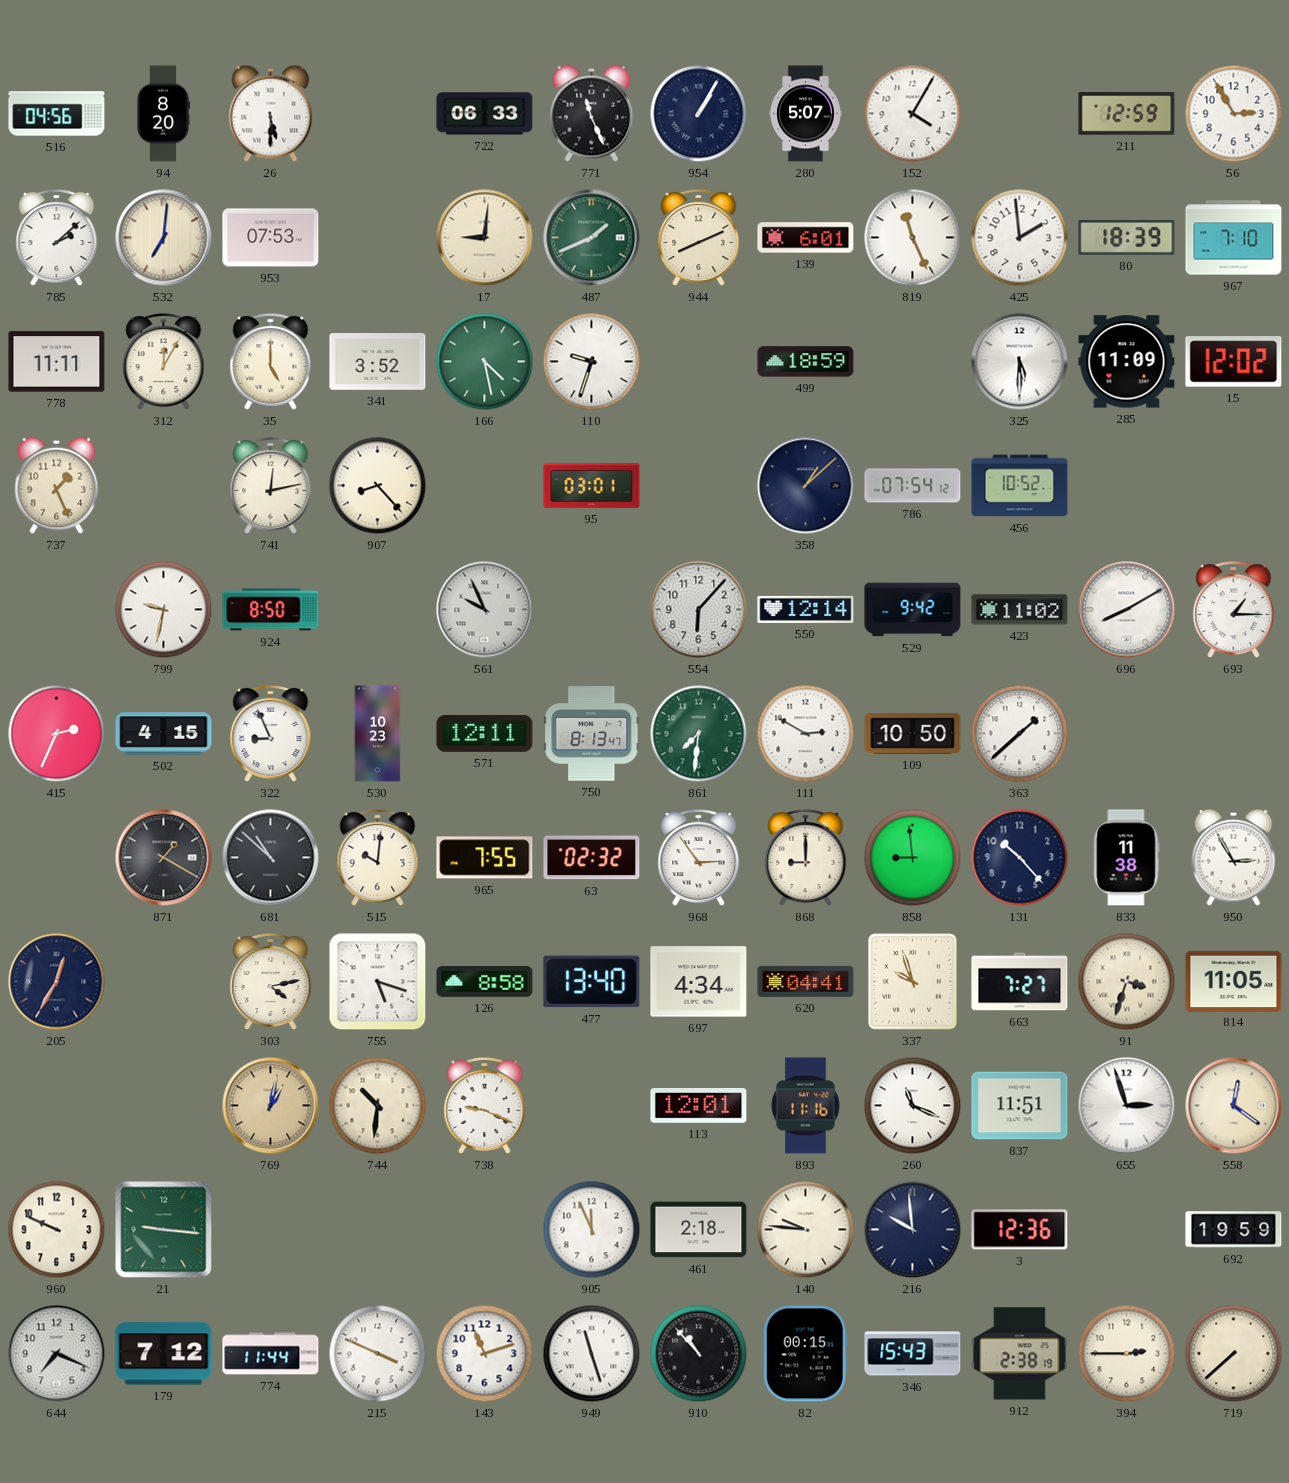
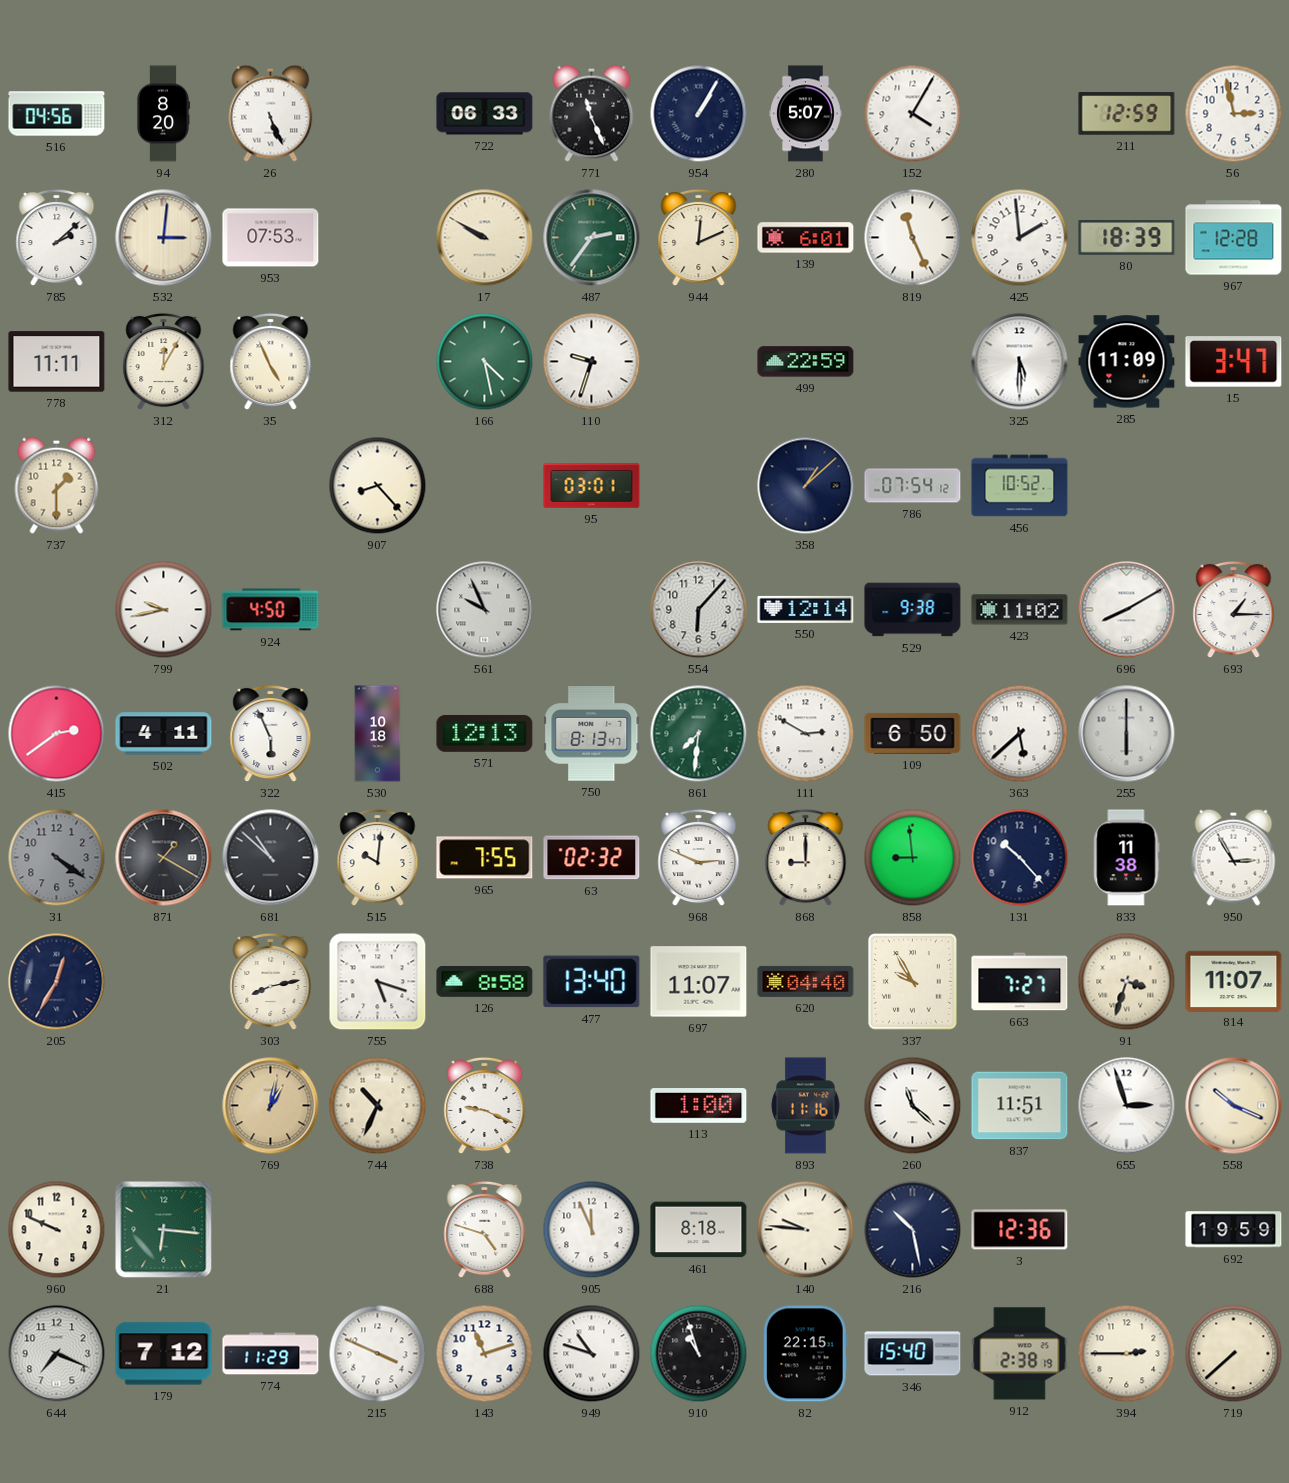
26: 5:30 -> 5:26 (271, 113)
56: 2:55 -> 2:58 (1234, 114)
532: 7:01 -> 3:01 (164, 238)
17: 9:01 -> 9:50 (485, 238)
487: 1:41 -> 2:36 (592, 238)
944: 8:11 -> 12:11 (699, 238)
967: 7:10 -> 12:28 (1234, 238)
35: 5:00 -> 4:56 (271, 362)
341: 3:52 -> none (378, 362)
499: 18:59 -> 22:59 (806, 362)
15: 12:02 -> 3:47 (1234, 362)
737: 1:26 -> 1:30 (57, 485)
741: 12:13 -> none (271, 486)
799: 9:32 -> 9:43 (164, 610)
924: 8:50 -> 4:50 (271, 610)
529: 9:42 -> 9:38 (913, 610)
415: 2:34 -> 2:39 (57, 734)
502: 4:15 -> 4:11 (164, 734)
322: 8:56 -> 5:56 (271, 734)
530: 10:23 -> 10:18 (378, 734)
571: 12:11 -> 12:13 (485, 733)
109: 10:50 -> 6:50 (913, 733)
363: 1:38 -> 5:38 (1020, 734)
255: none -> 6:00 (1127, 734)
31: none -> 4:21 (57, 858)
968: 2:54 -> 2:49 (699, 858)
303: 4:13 -> 8:13 (271, 982)
697: 4:34 -> 11:07 (699, 982)
620: 04:41 -> 04:40 (806, 981)
337: 9:57 -> 9:55 (913, 982)
814: 11:05 -> 11:07 (1234, 981)
744: 10:31 -> 10:34 (378, 1106)
113: 12:01 -> 1:00 (699, 1106)
260: 11:19 -> 11:22 (913, 1106)
558: 12:21 -> 10:19 (1234, 1106)
21: 9:16 -> 6:16 (164, 1230)
688: none -> 4:48 (485, 1230)
461: 2:18 -> 8:18 (699, 1230)
216: 9:59 -> 10:28 (913, 1230)
774: 11:44 -> 11:29 (271, 1354)
949: 11:27 -> 10:48 (592, 1354)
910: 10:53 -> 10:57 (699, 1354)
82: 00:15 -> 22:15 (805, 1354)
346: 15:43 -> 15:40 (913, 1354)
